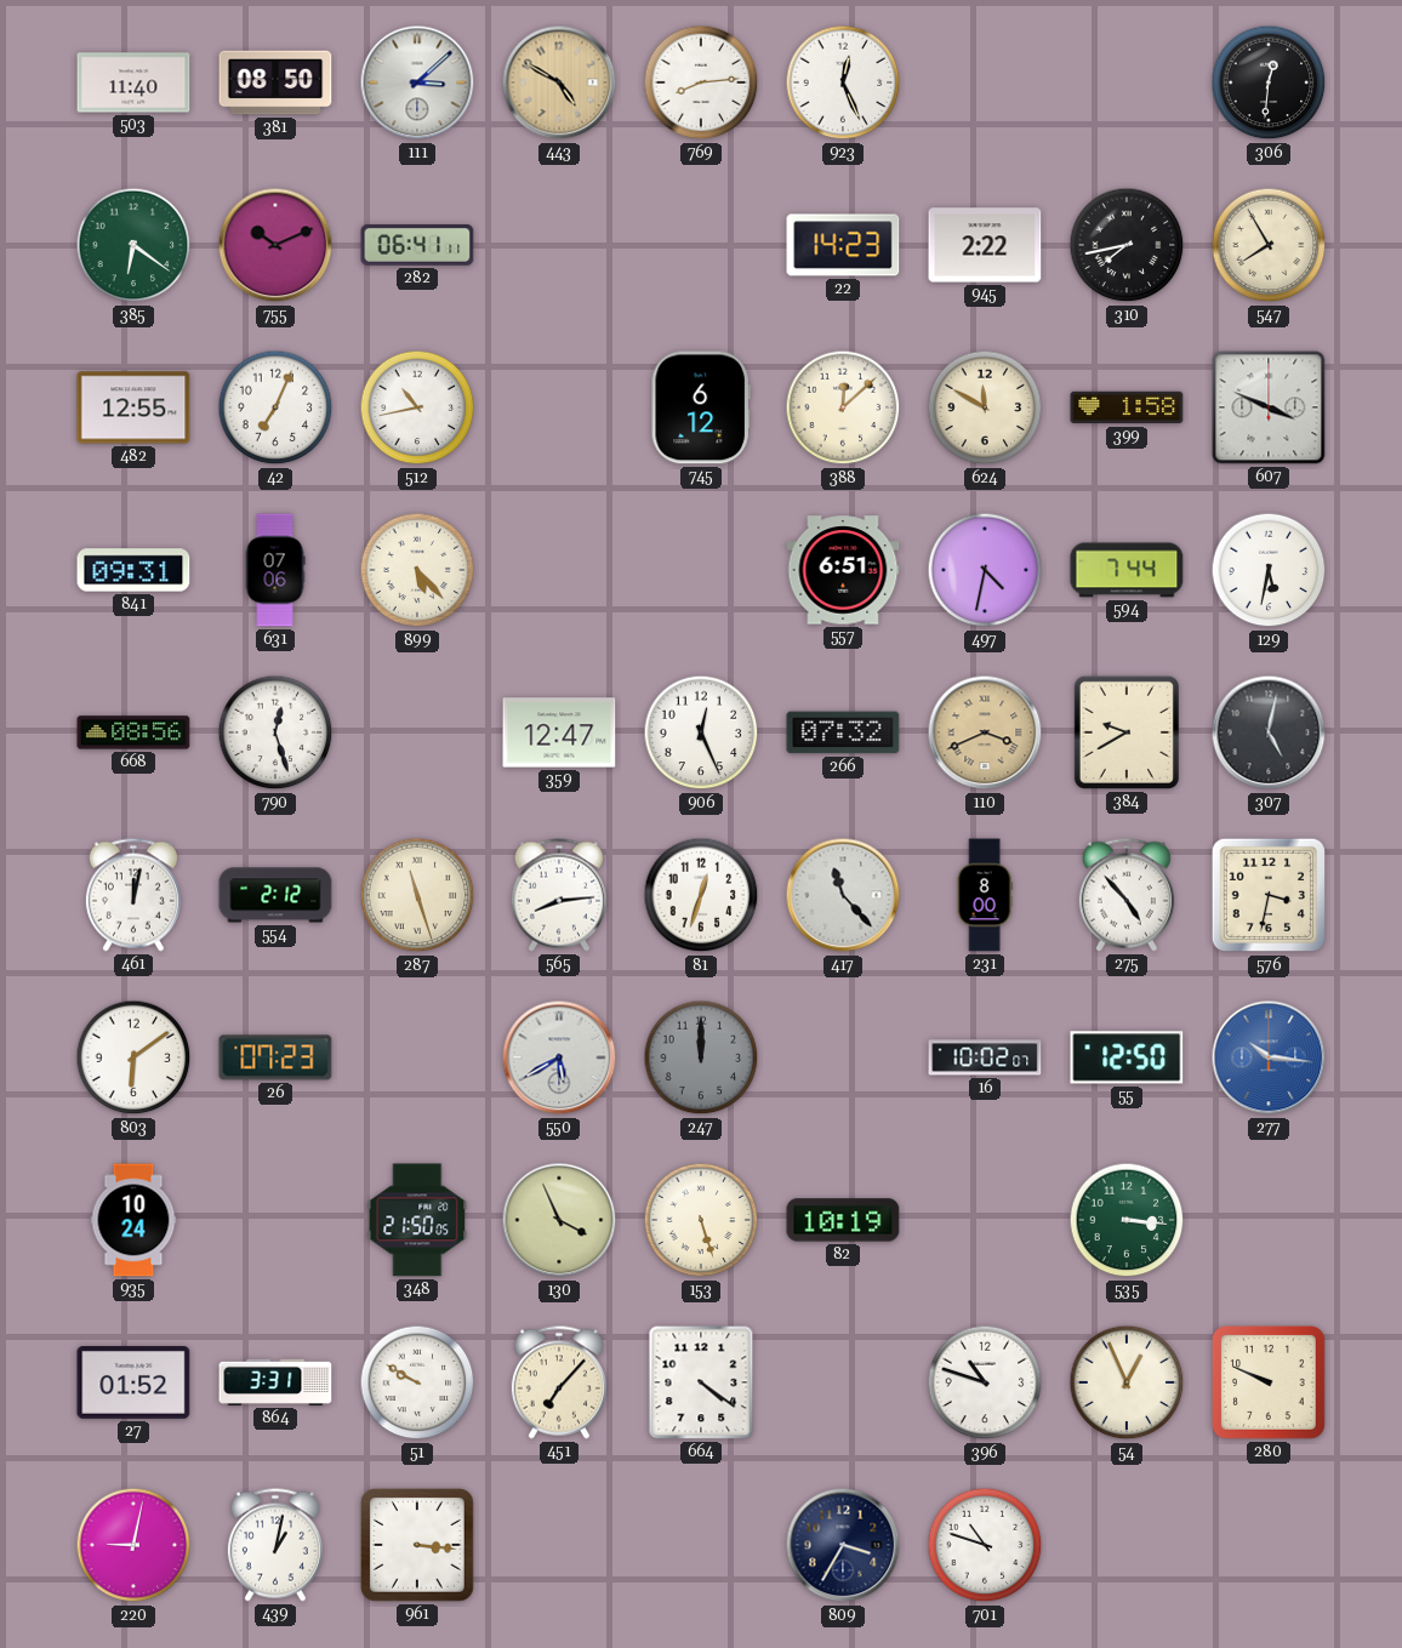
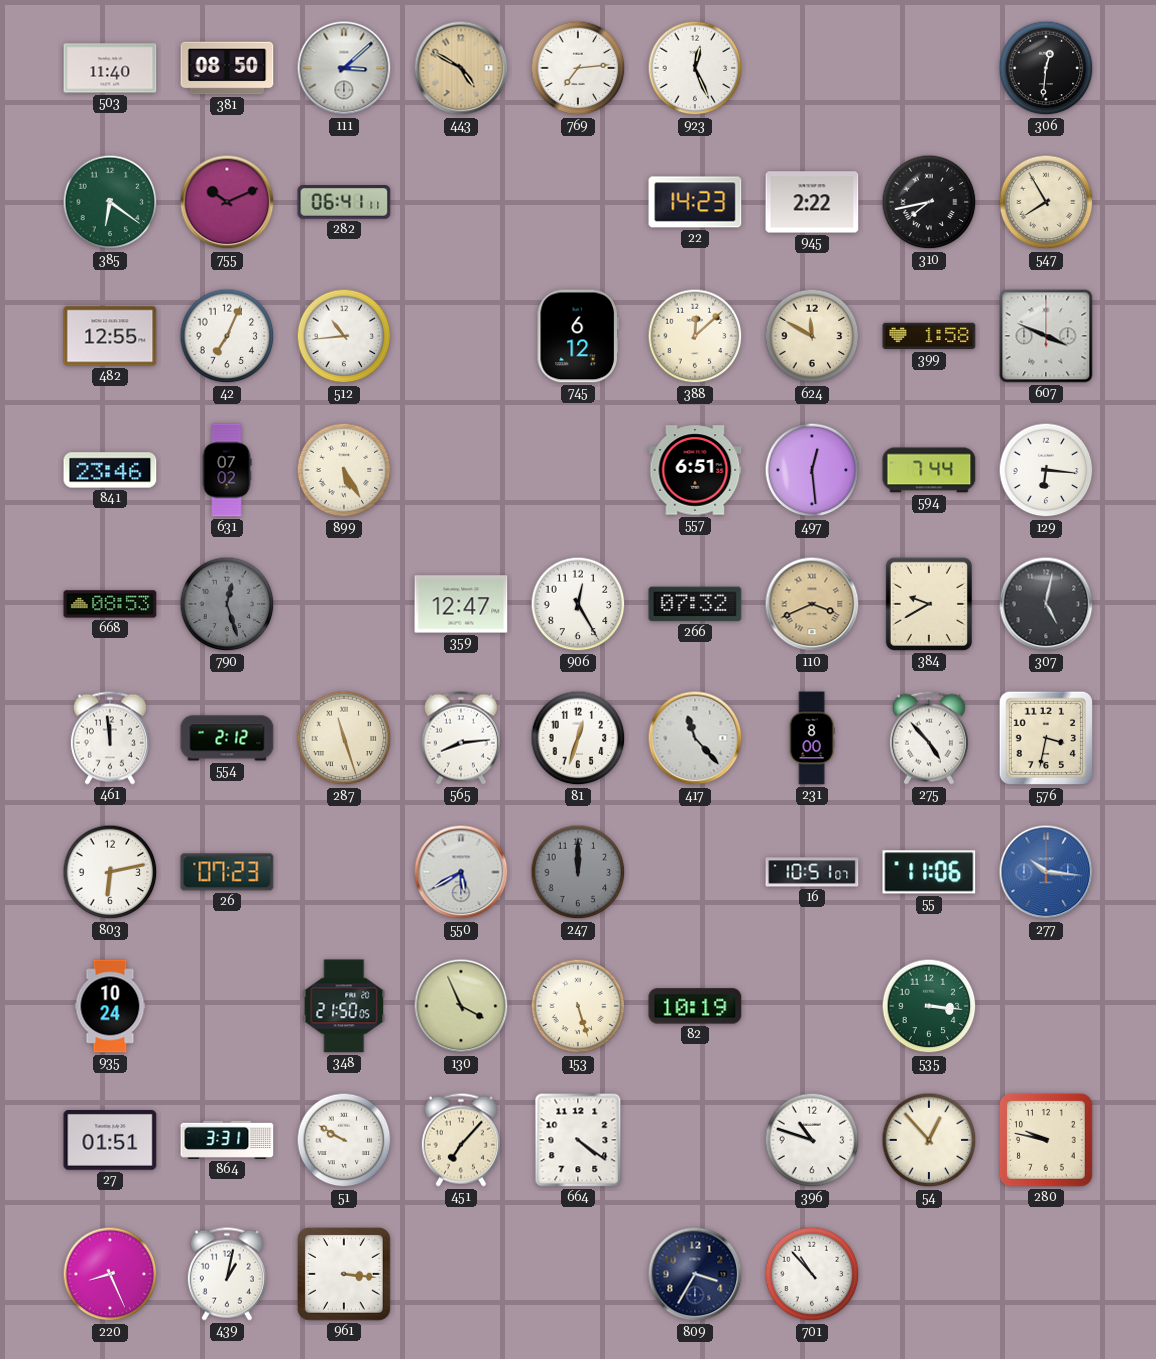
769: 8:14 -> 7:14 (578, 68)
512: 10:43 -> 10:44 (344, 336)
841: 09:31 -> 23:46 (110, 470)
631: 07:06 -> 07:02 (227, 470)
899: 5:23 -> 5:25 (344, 470)
497: 4:32 -> 12:29 (812, 470)
129: 5:32 -> 6:16 (1046, 470)
668: 08:56 -> 08:53 (110, 604)
790 dial: white -> grey (227, 604)
906: 12:26 -> 12:25 (578, 604)
461: 12:02 -> 11:59 (110, 738)
803: 6:09 -> 6:13 (110, 872)
16: 10:02 -> 10:51 (812, 872)
55: 12:50 -> 11:06 (929, 872)
27: 01:52 -> 01:51 (110, 1141)
54: 12:56 -> 12:53 (929, 1140)
280: 9:49 -> 9:47 (1046, 1140)
220: 9:02 -> 8:26 (110, 1274)
701: 10:48 -> 10:53 (812, 1274)
